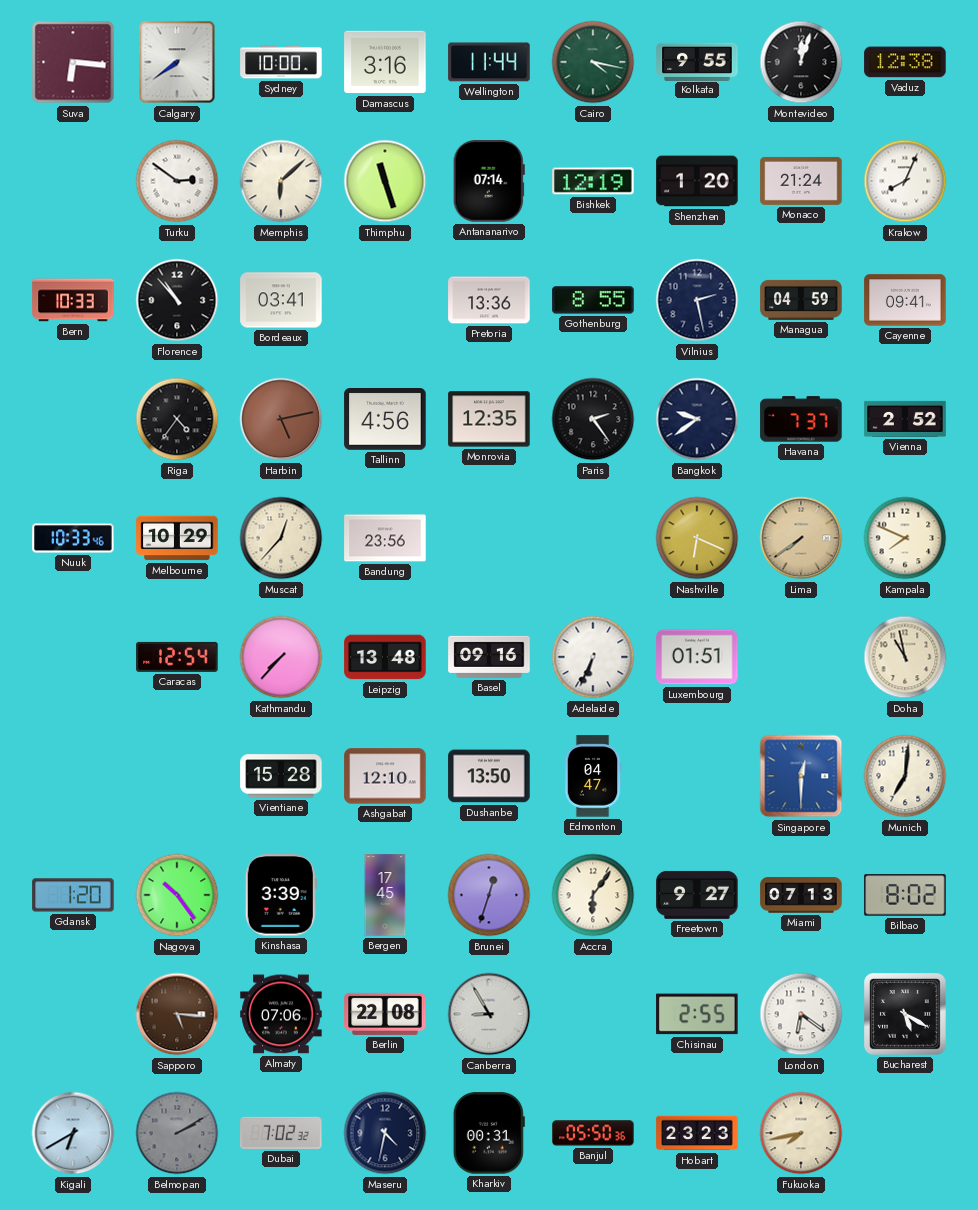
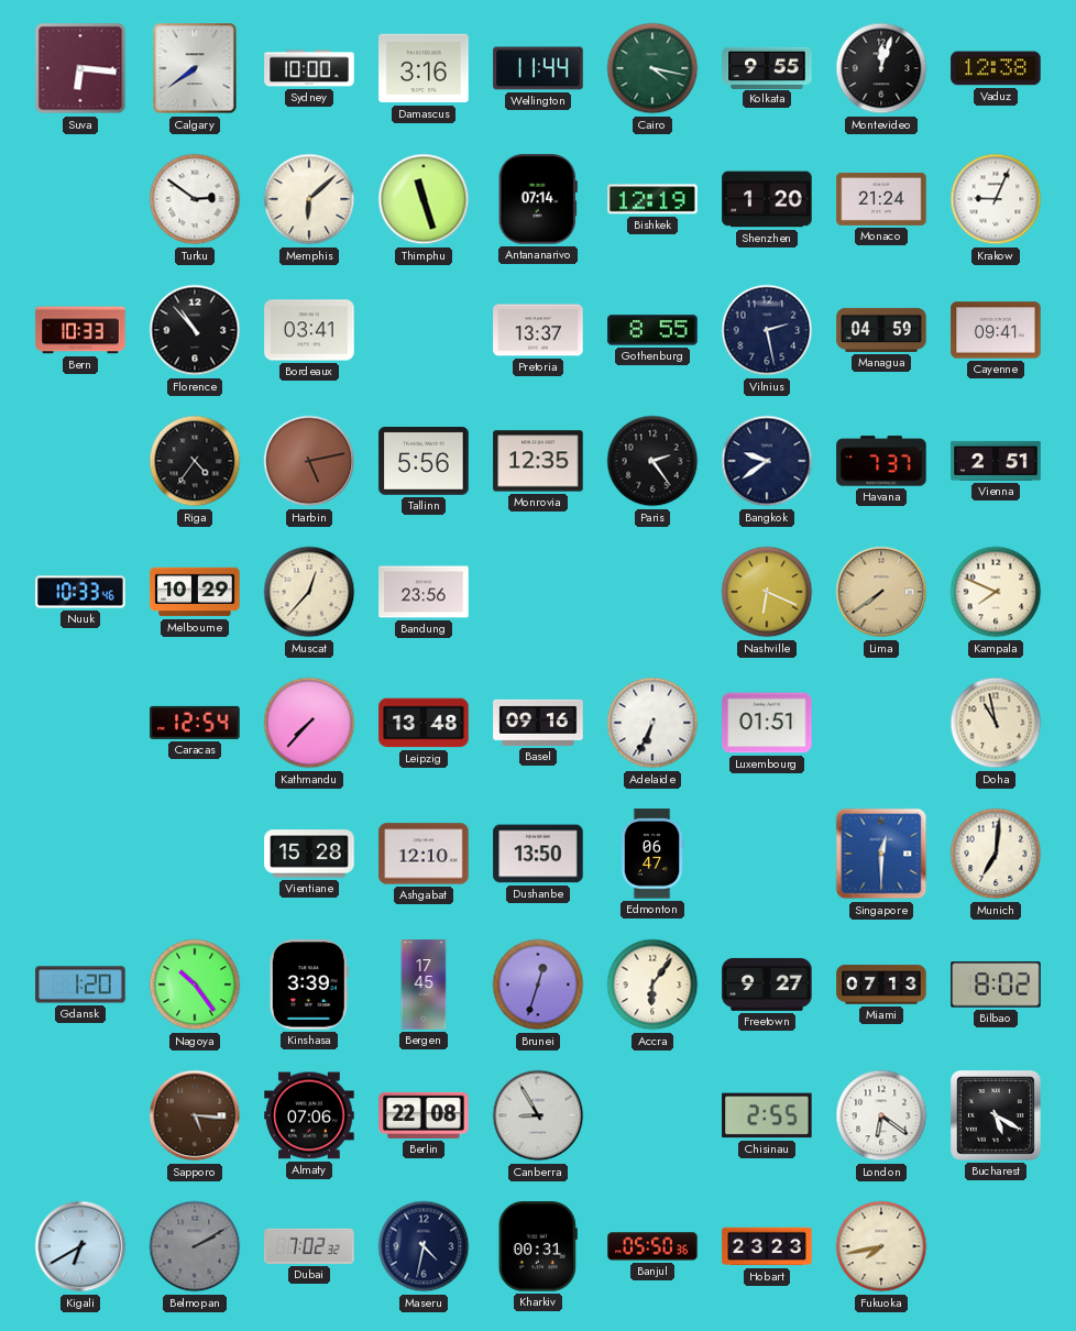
Krakow: 8:04 -> 9:04 (996, 199)
Pretoria: 13:36 -> 13:37 (538, 330)
Tallinn: 4:56 -> 5:56 (424, 462)
Vienna: 2:52 -> 2:51 (996, 461)
Edmonton: 04:47 -> 06:47 (652, 854)
